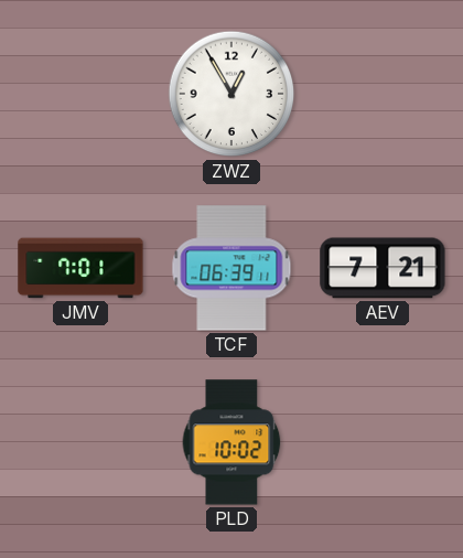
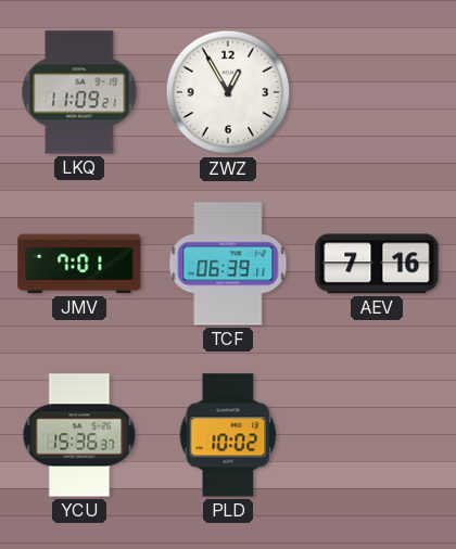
LKQ: none -> 11:09 (79, 92)
AEV: 7:21 -> 7:16 (377, 264)
YCU: none -> 15:36 (79, 435)
